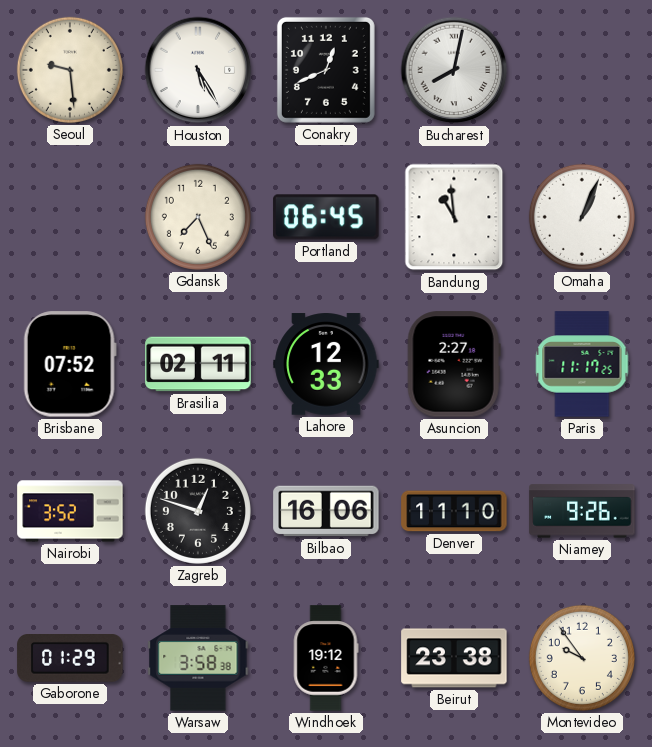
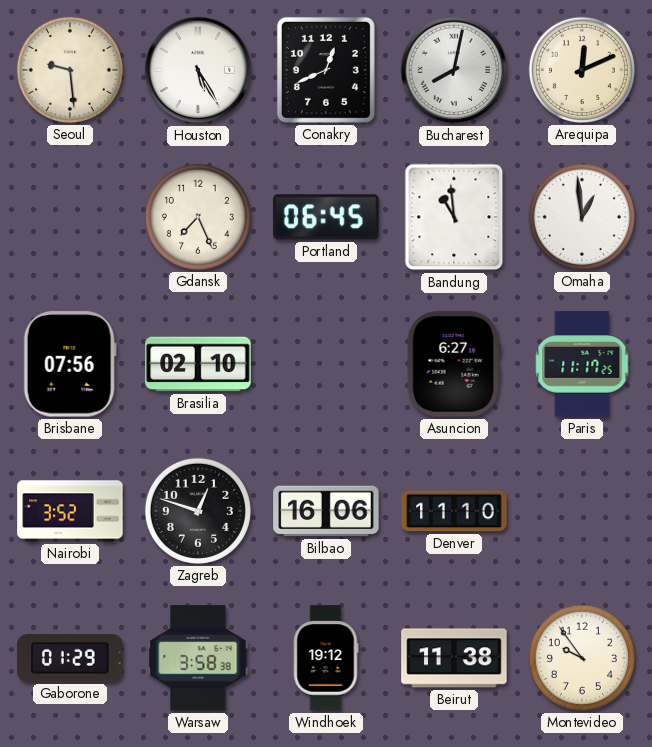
Arequipa: none -> 12:11 (582, 70)
Omaha: 1:04 -> 12:59 (582, 217)
Brisbane: 07:52 -> 07:56 (70, 364)
Brasilia: 02:11 -> 02:10 (198, 364)
Lahore: 12:33 -> none (326, 364)
Asuncion: 2:27 -> 6:27 (454, 364)
Niamey: 9:26 -> none (582, 511)
Beirut: 23:38 -> 11:38 (454, 658)
